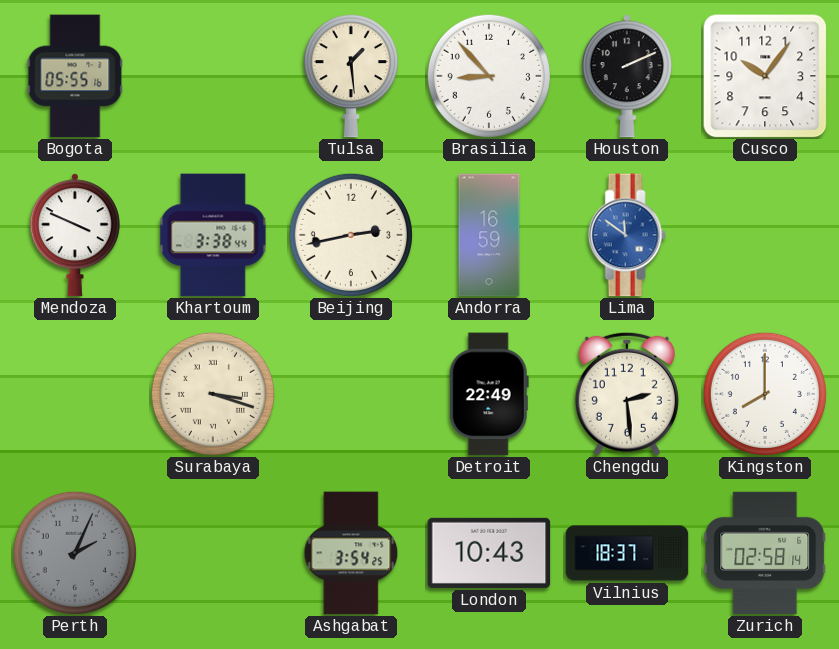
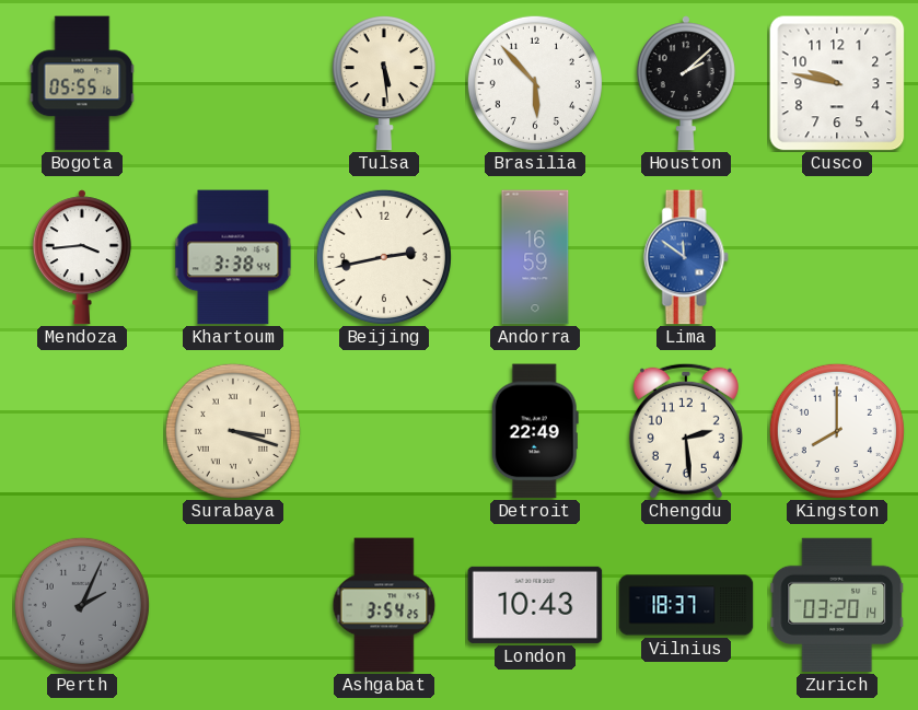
Tulsa: 1:29 -> 5:29 (384, 84)
Brasilia: 8:53 -> 5:53 (535, 83)
Houston: 2:11 -> 2:08 (686, 83)
Cusco: 10:06 -> 9:47 (837, 83)
Mendoza: 3:49 -> 3:44 (82, 257)
Zurich: 02:58 -> 03:20 (837, 605)
